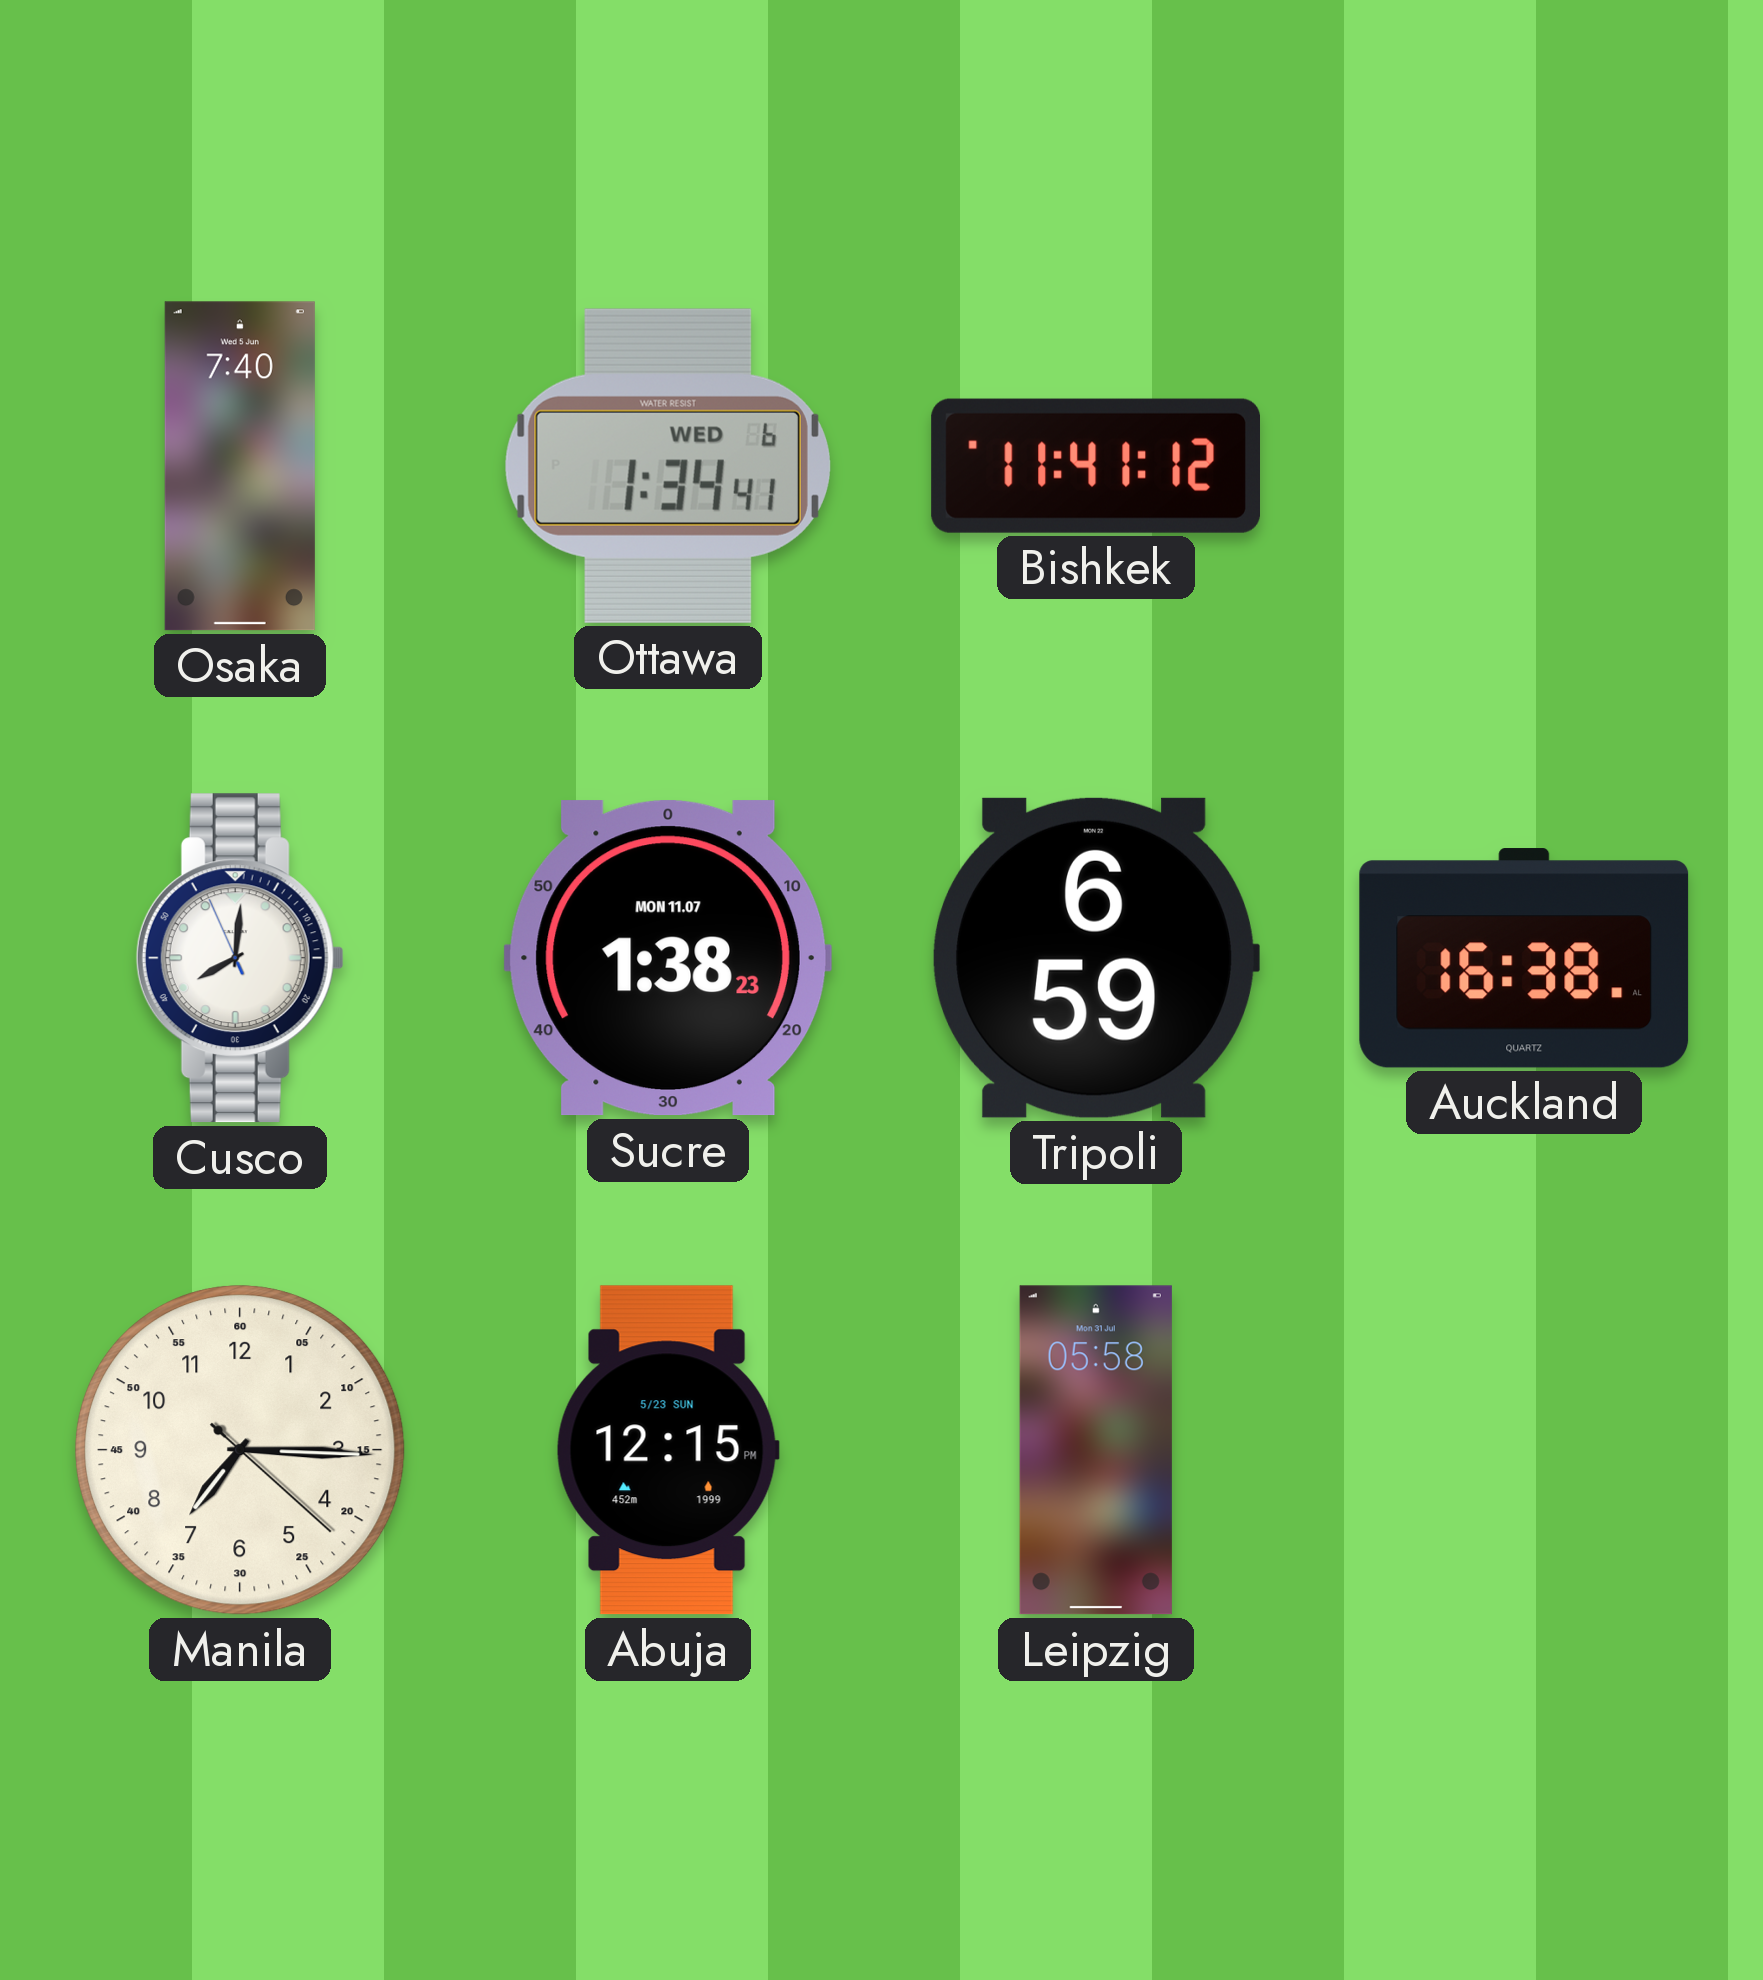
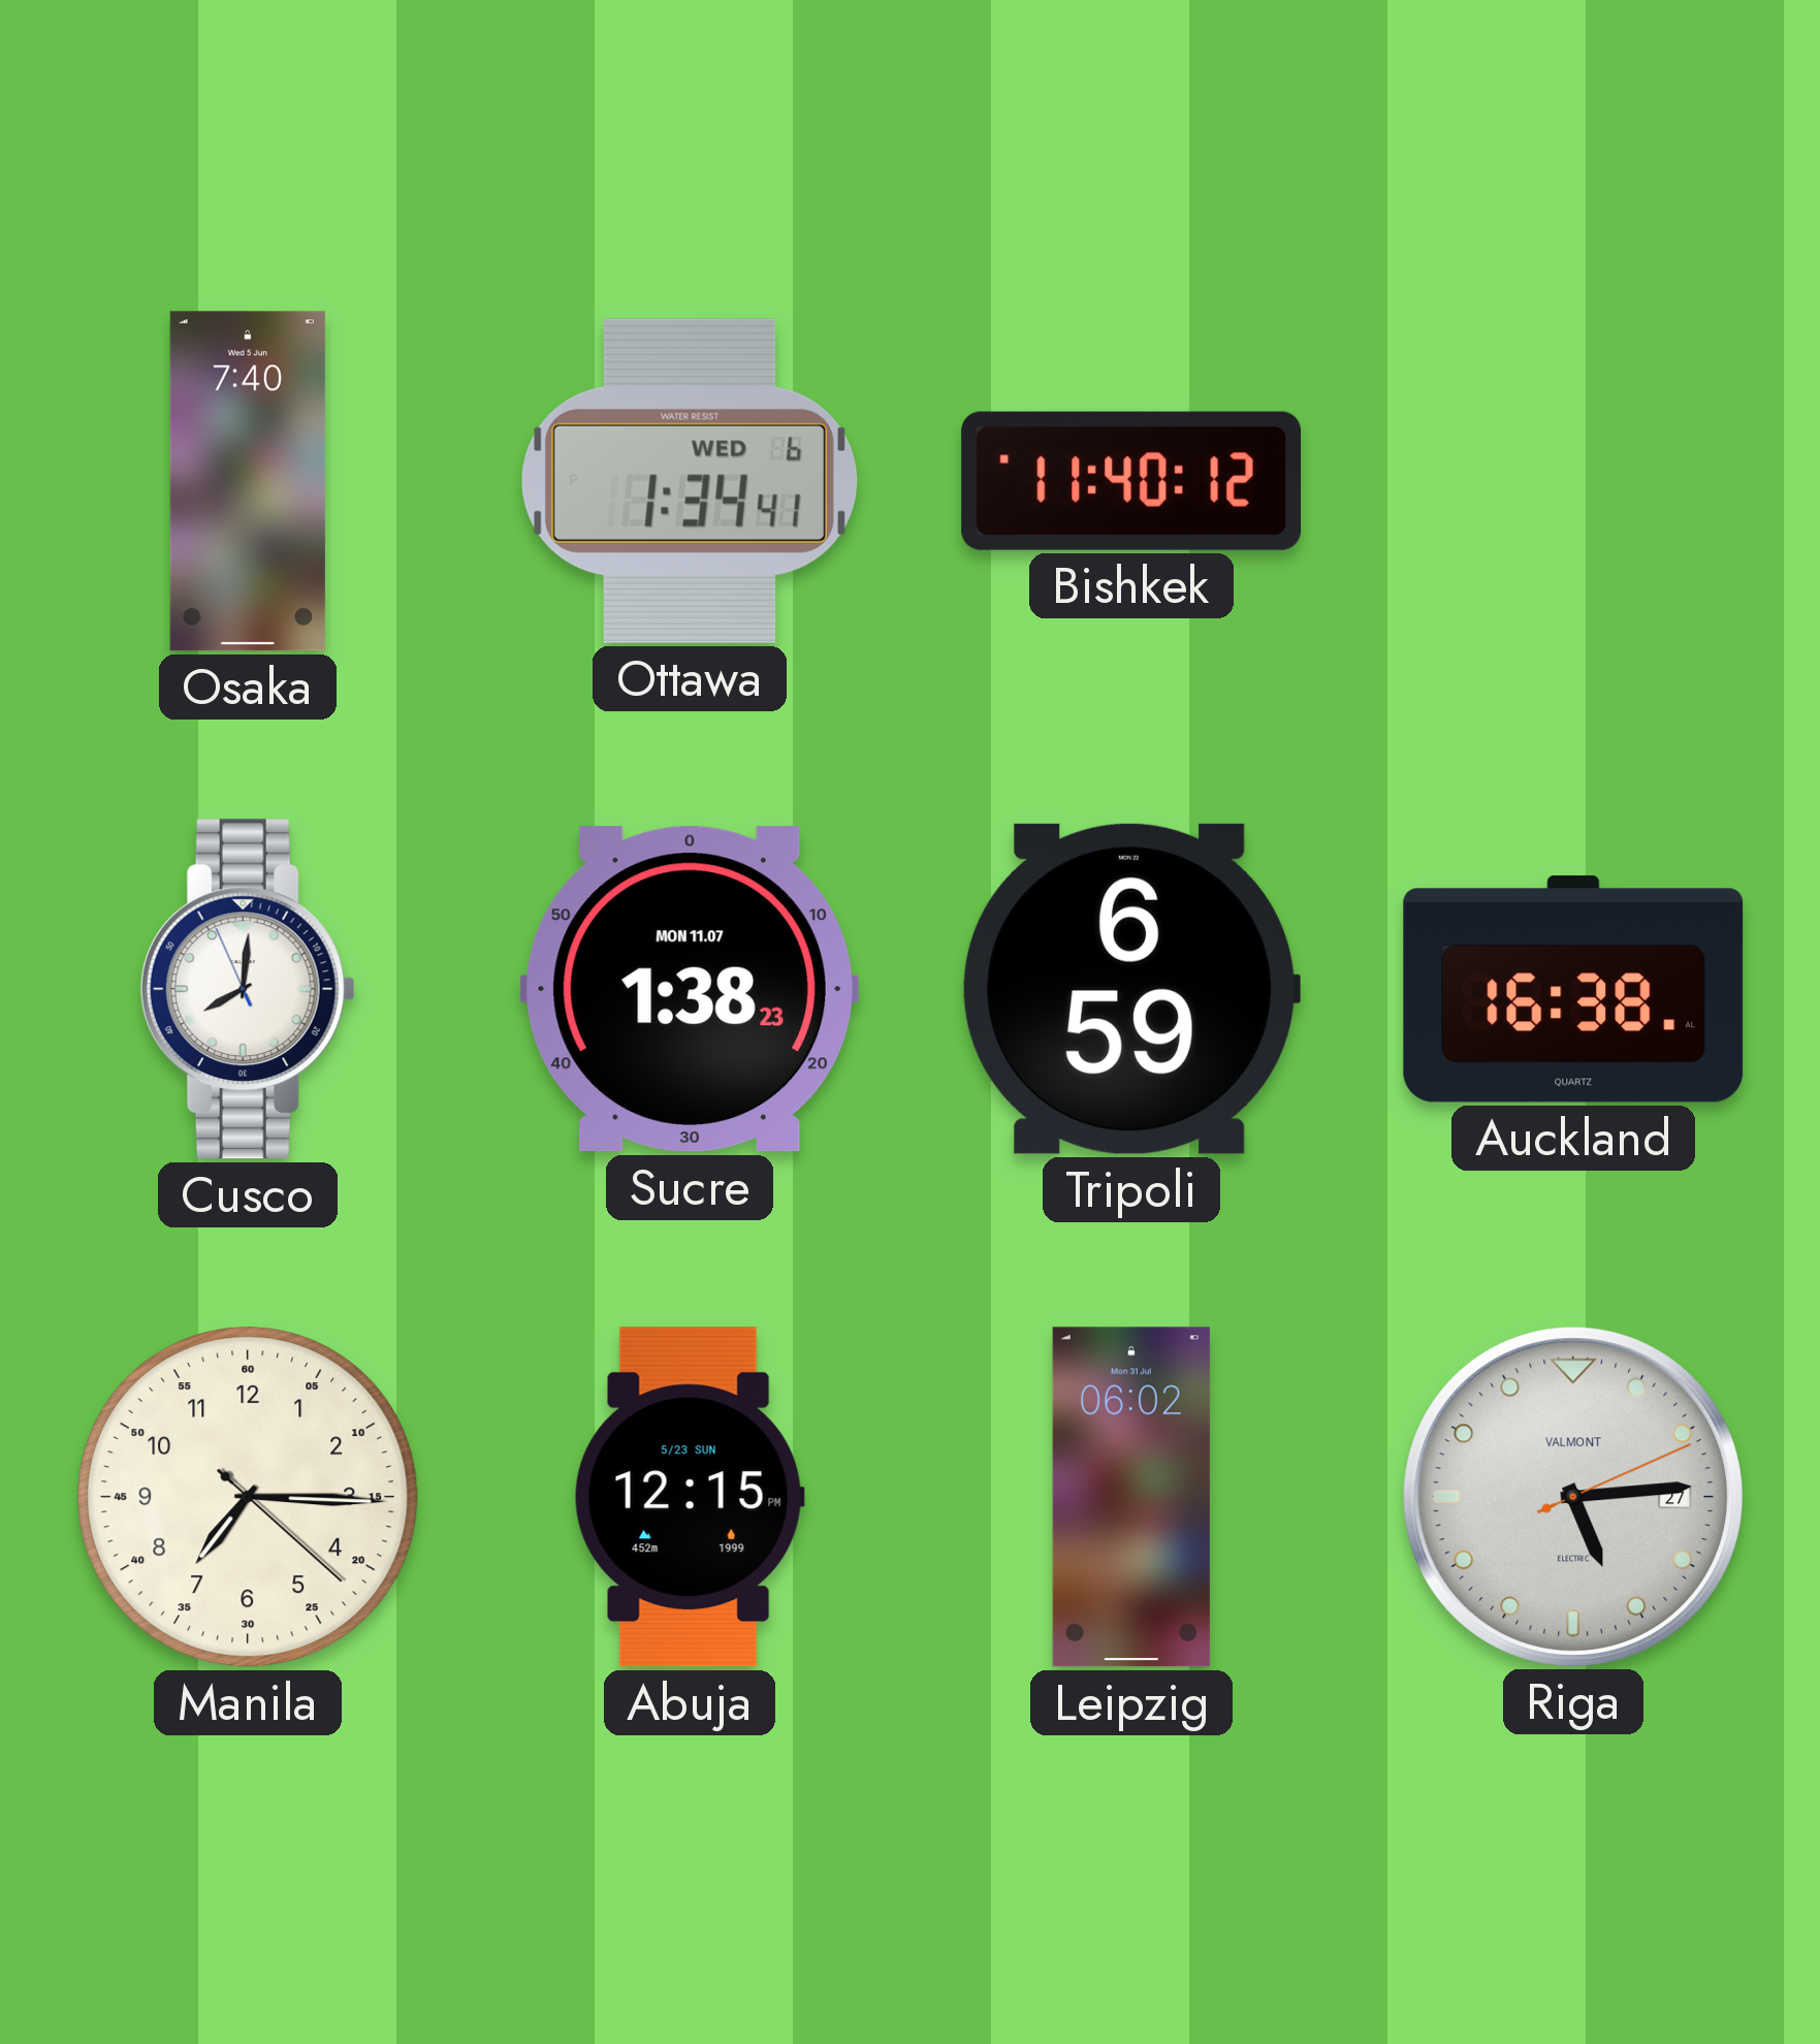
Bishkek: 11:41 -> 11:40 (1130, 481)
Leipzig: 05:58 -> 06:02 (1131, 1497)
Riga: none -> 5:14 (1572, 1496)
